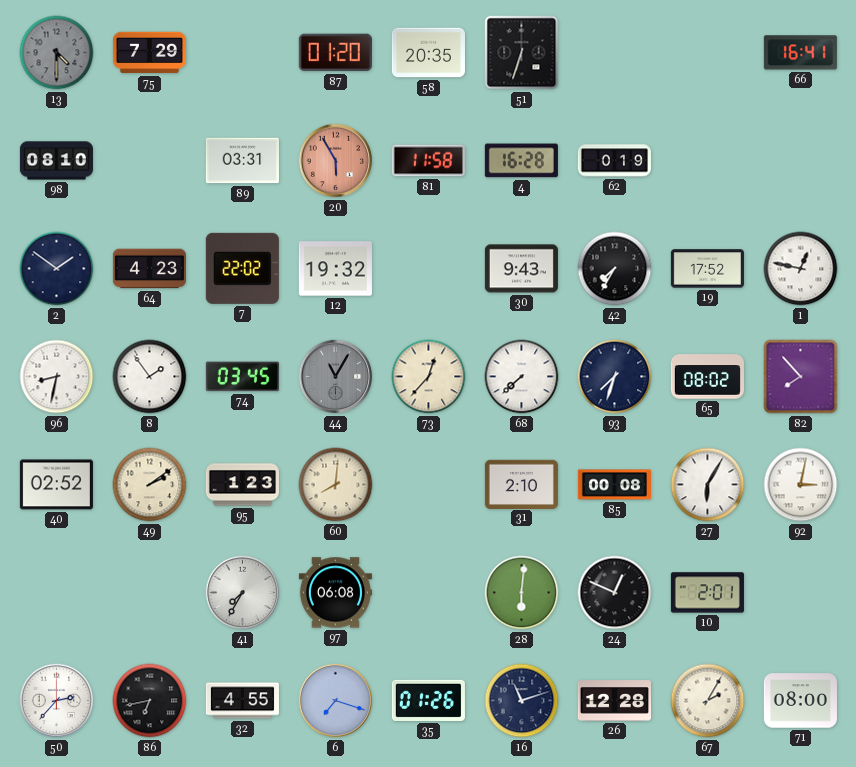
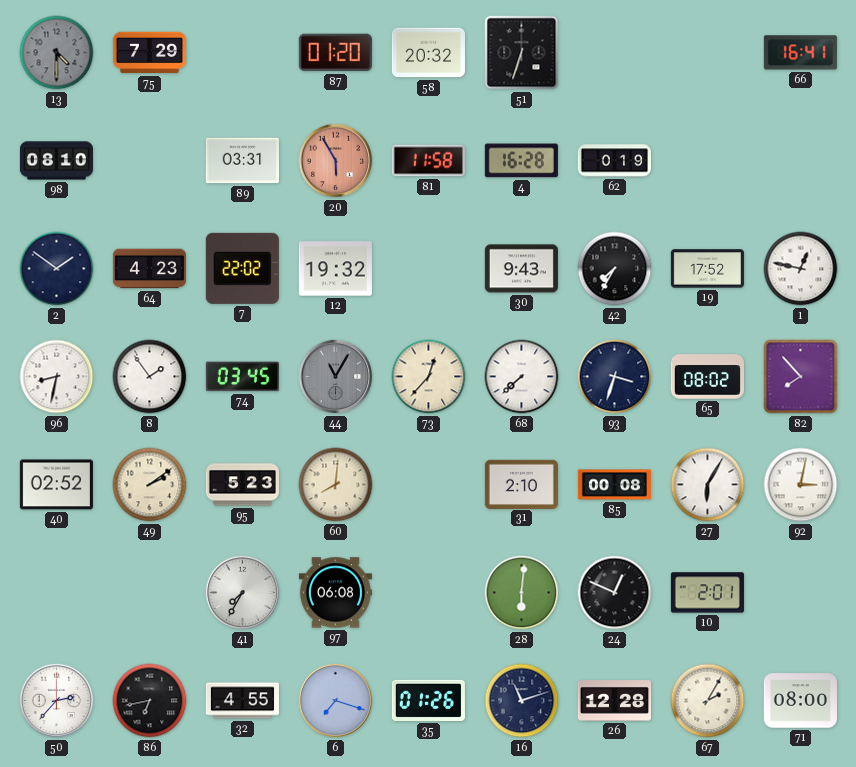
58: 20:35 -> 20:32 (428, 53)
93: 7:33 -> 3:33 (615, 377)
95: 1:23 -> 5:23 (242, 485)
